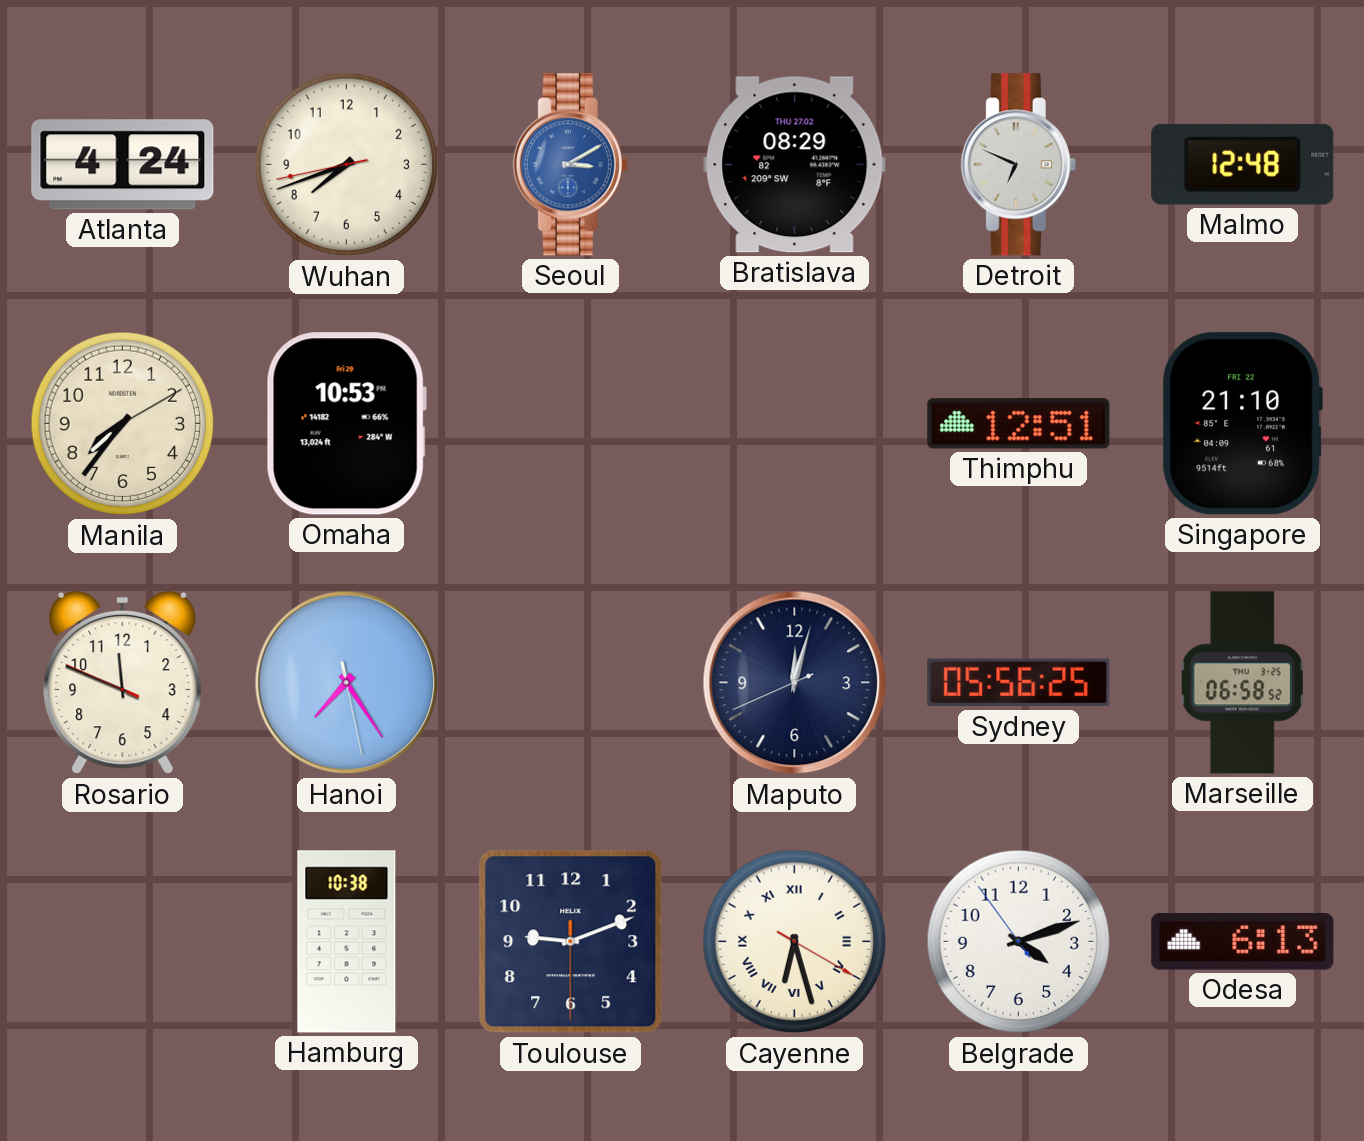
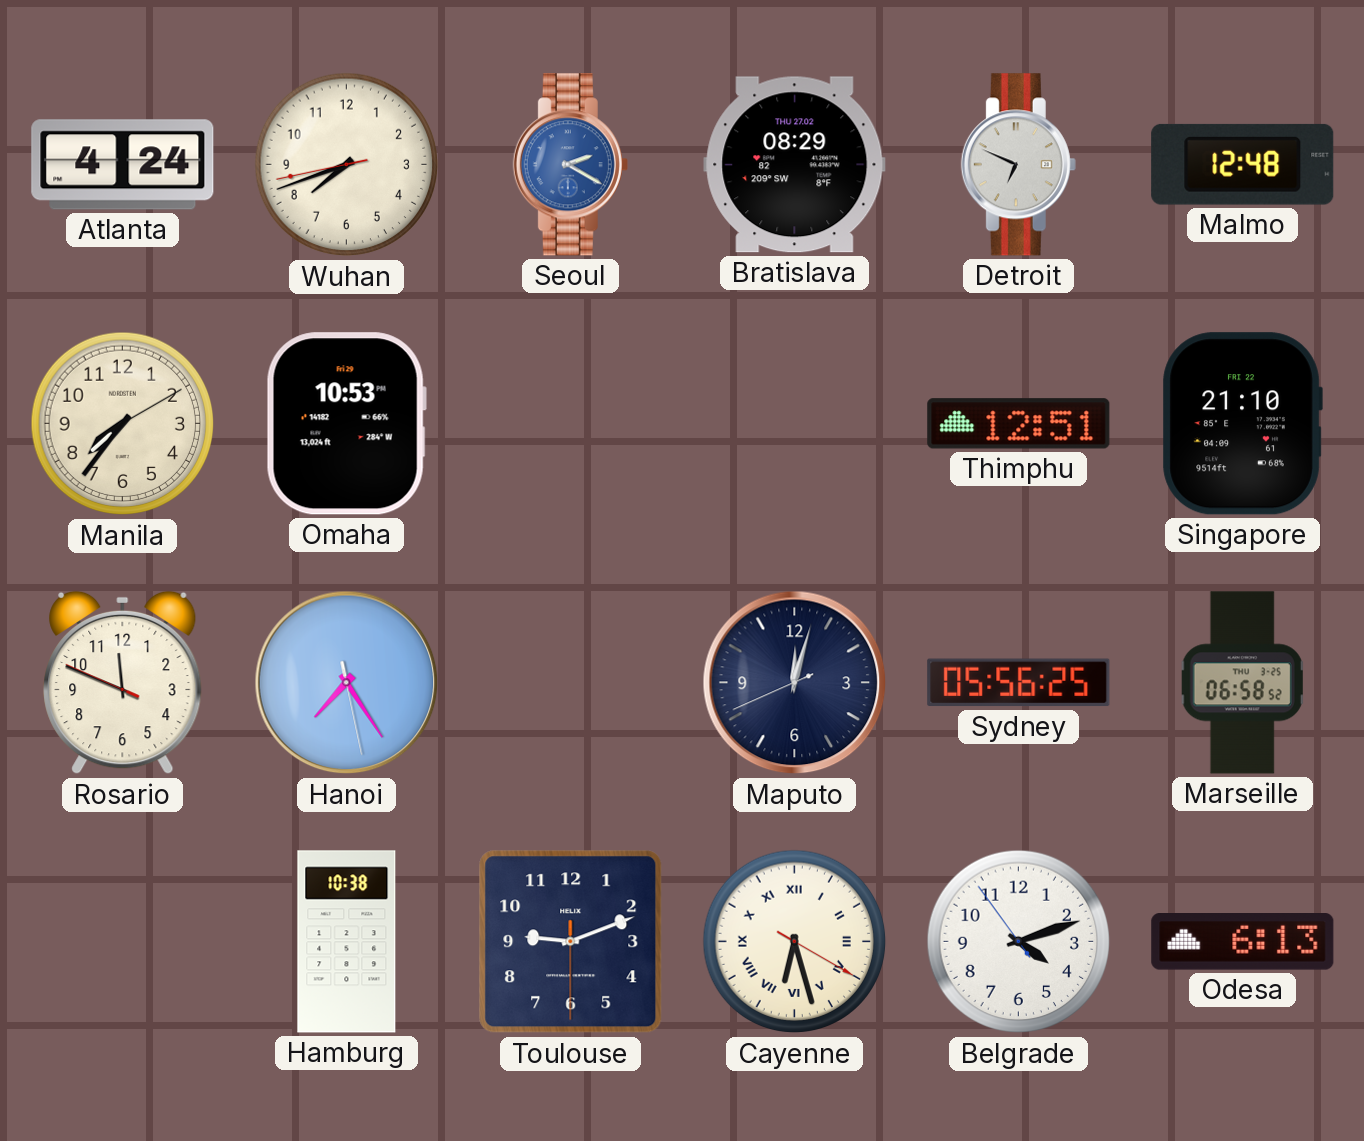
Seoul: 3:10 -> 2:20 (570, 165)
